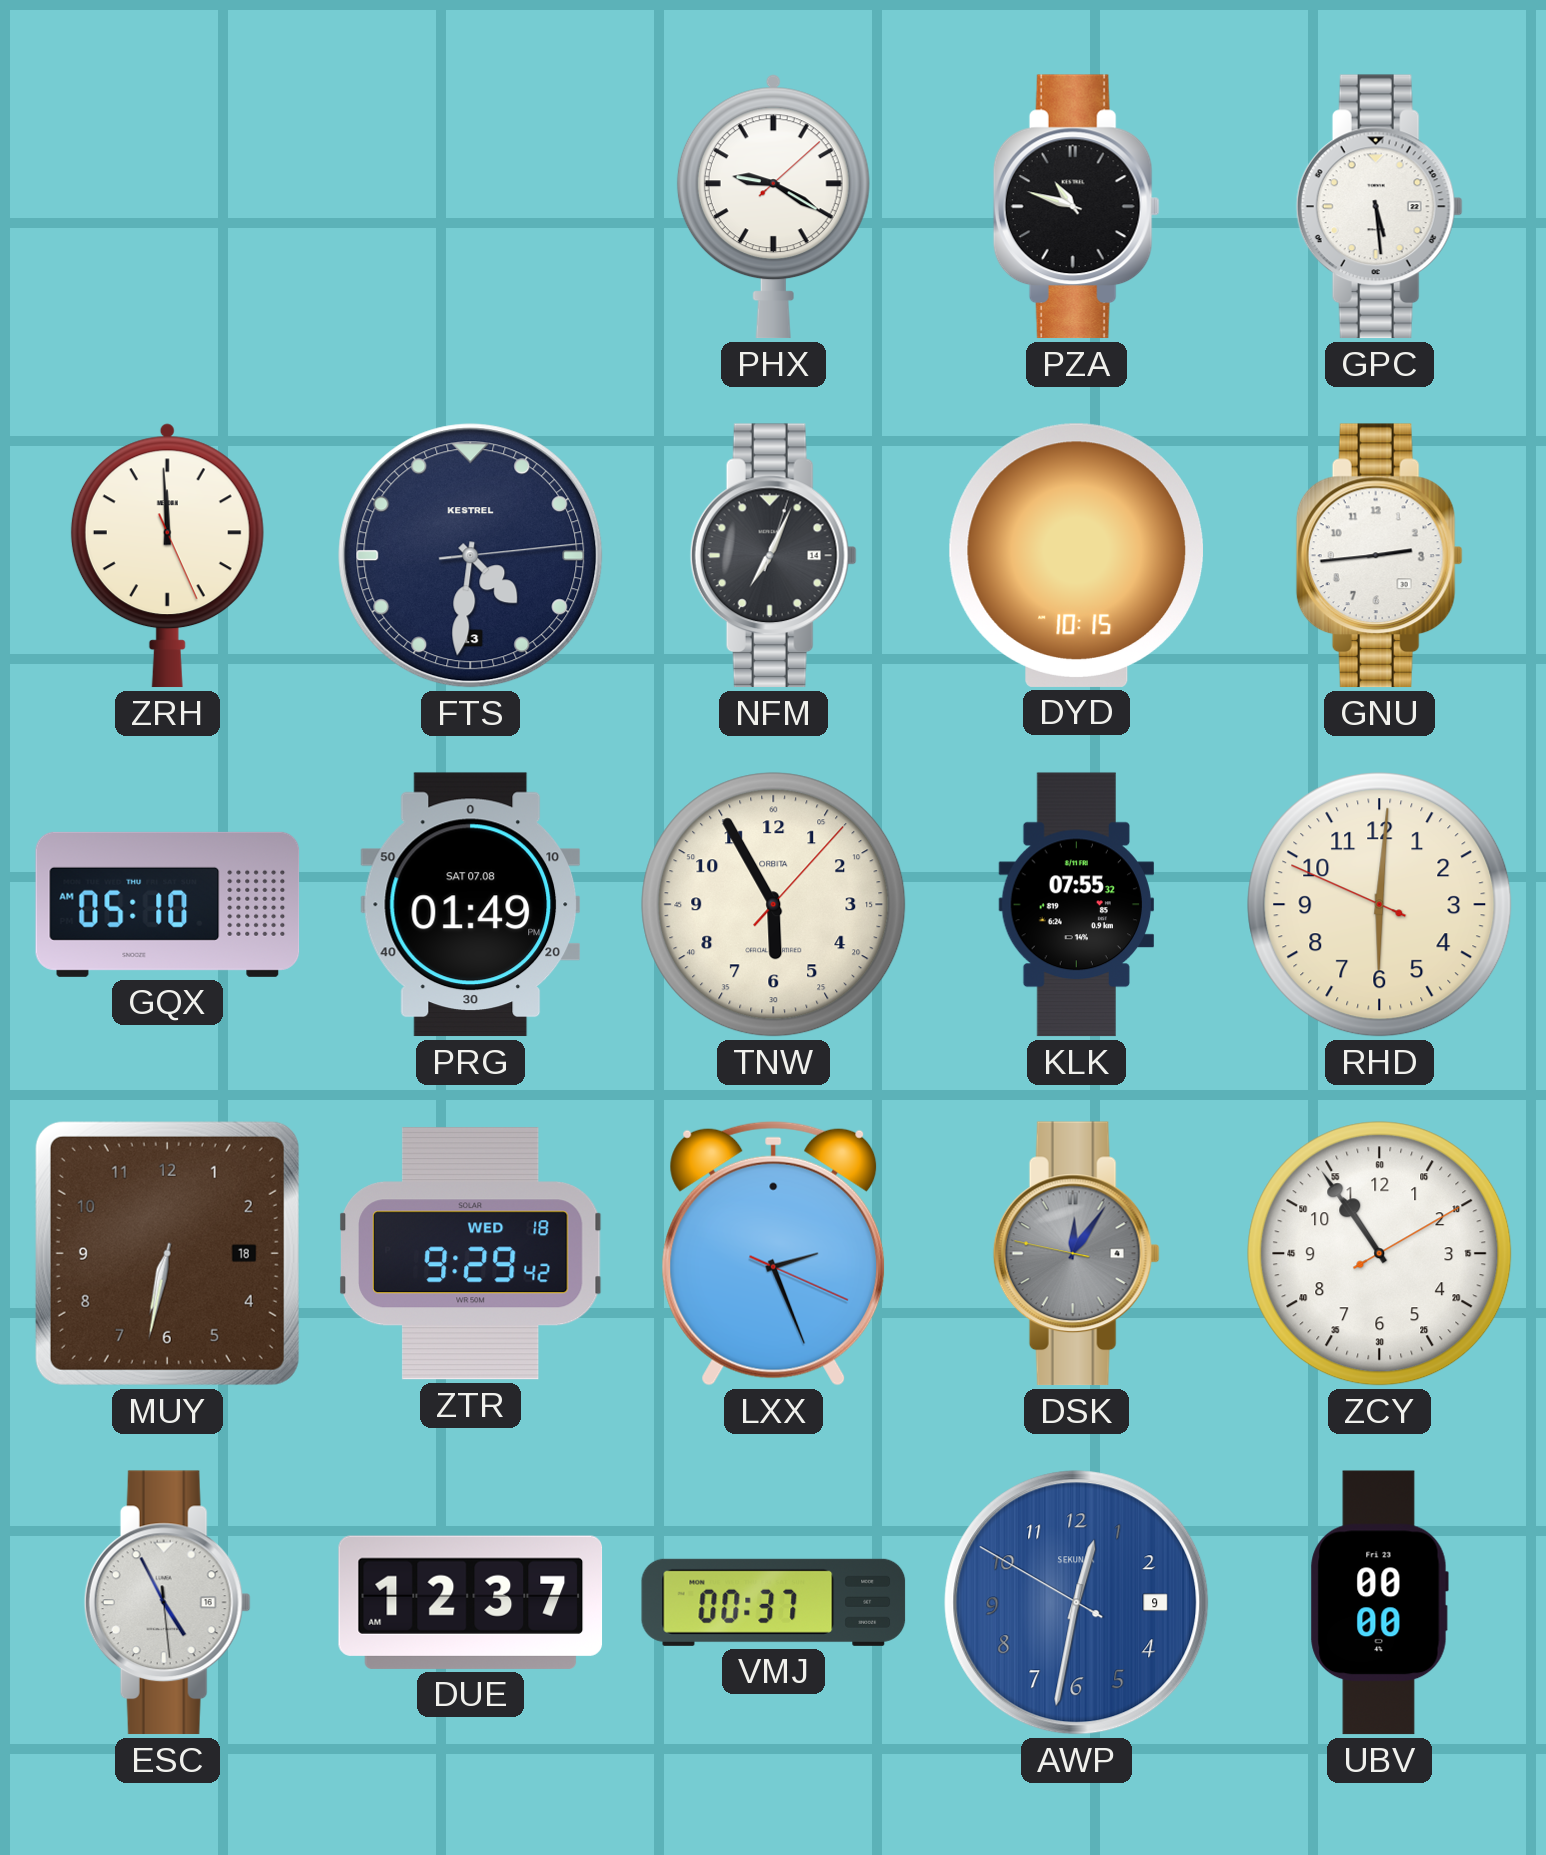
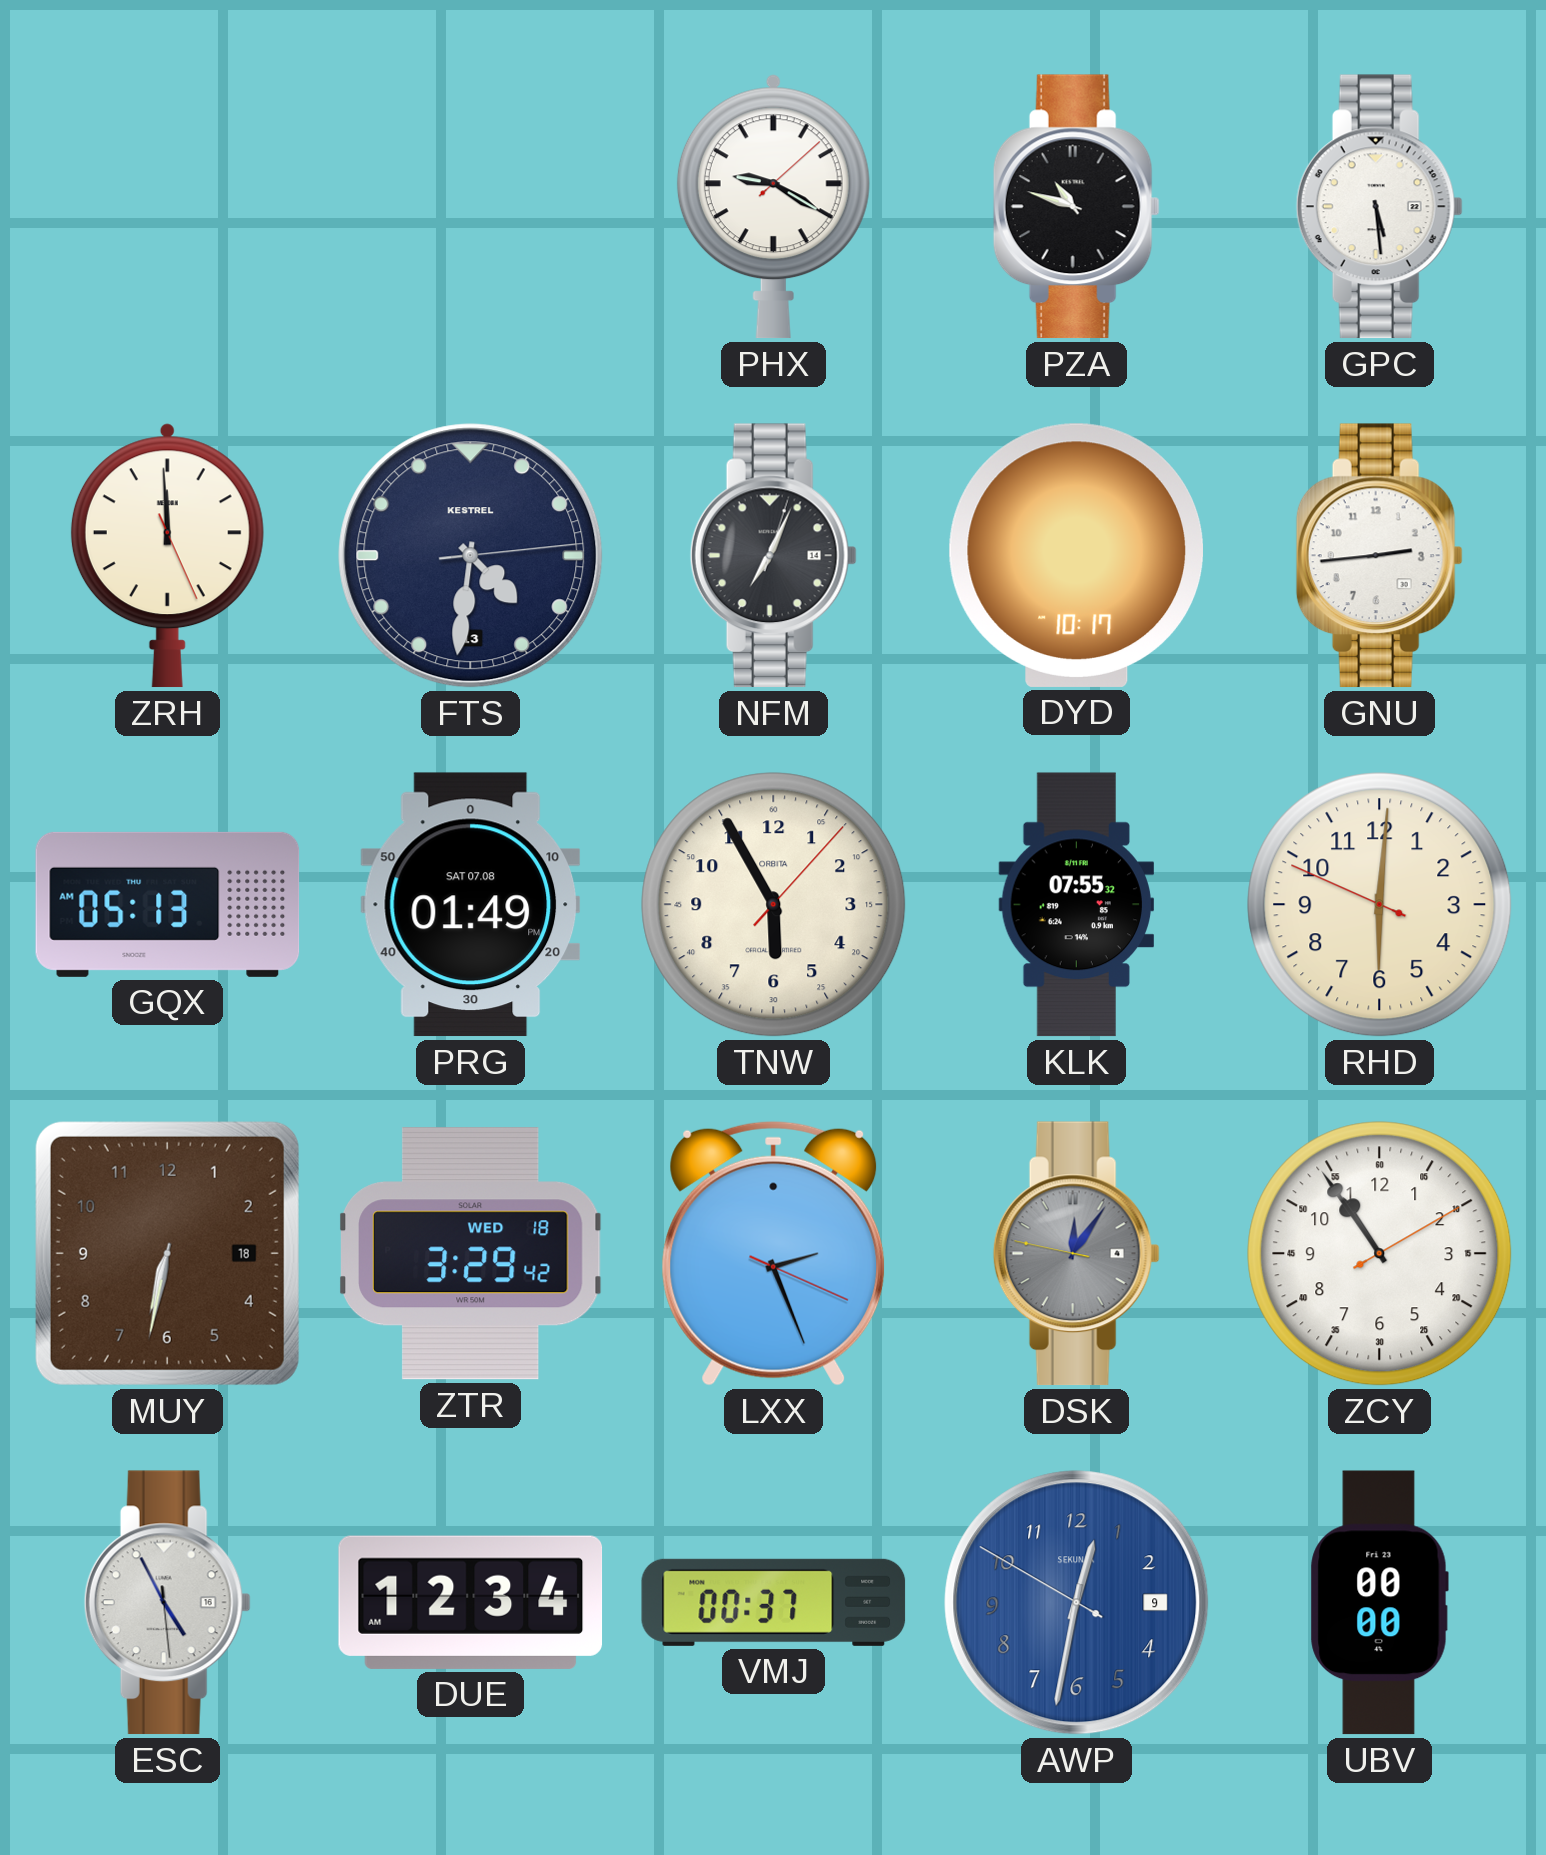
DYD: 10:15 -> 10:17 (1076, 555)
GQX: 05:10 -> 05:13 (168, 904)
ZTR: 9:29 -> 3:29 (471, 1254)
DUE: 12:37 -> 12:34 (471, 1602)
